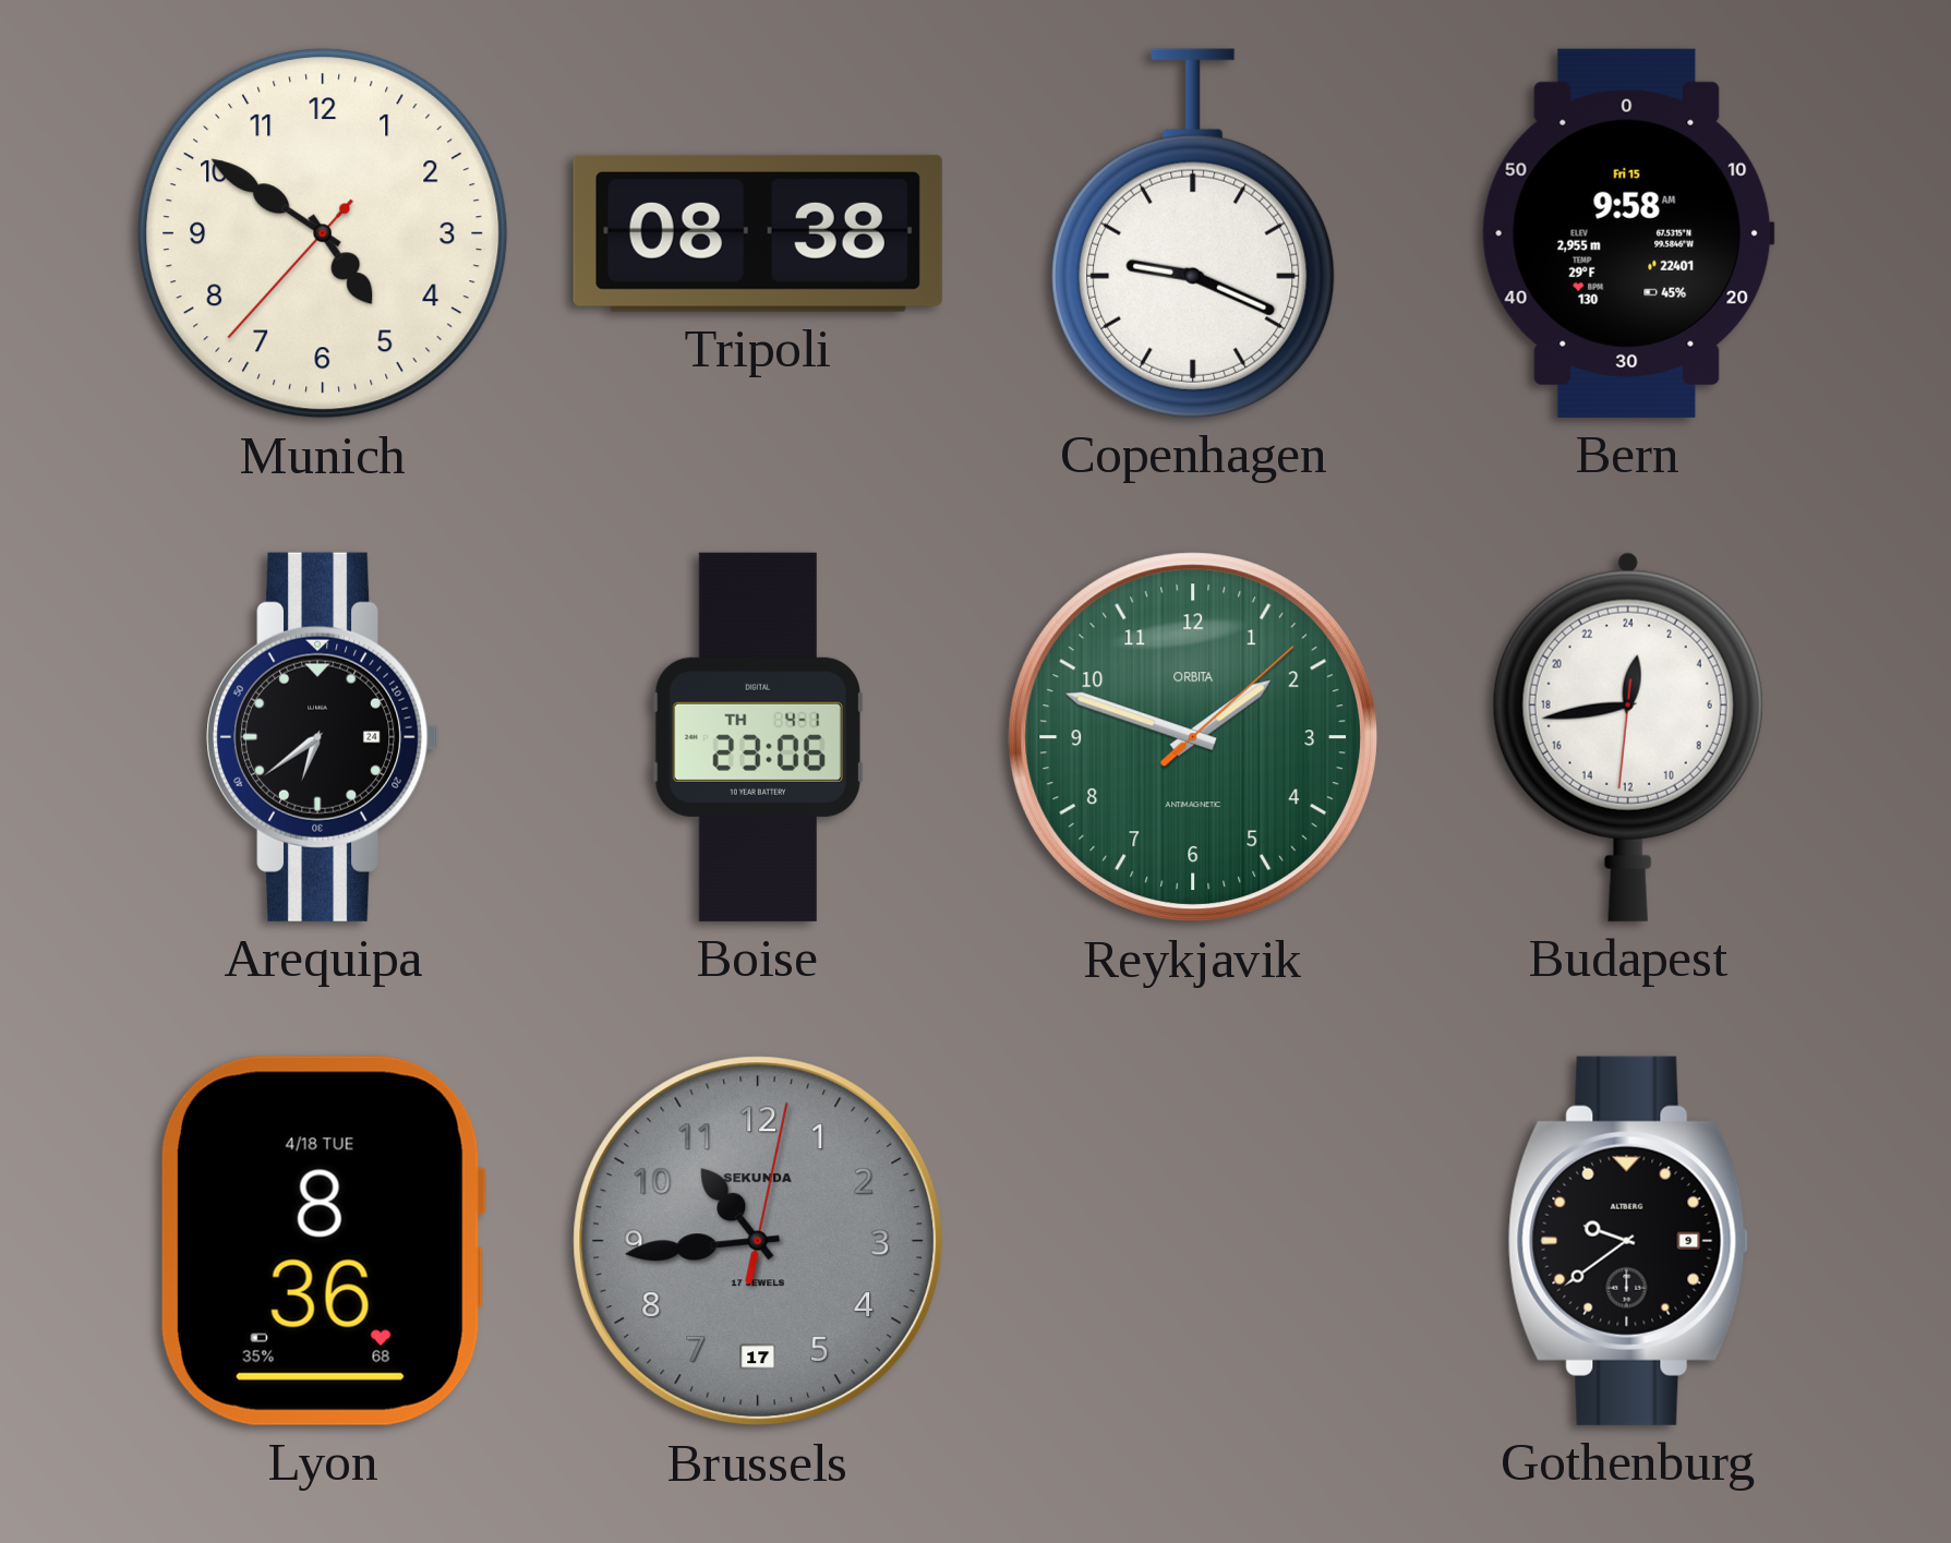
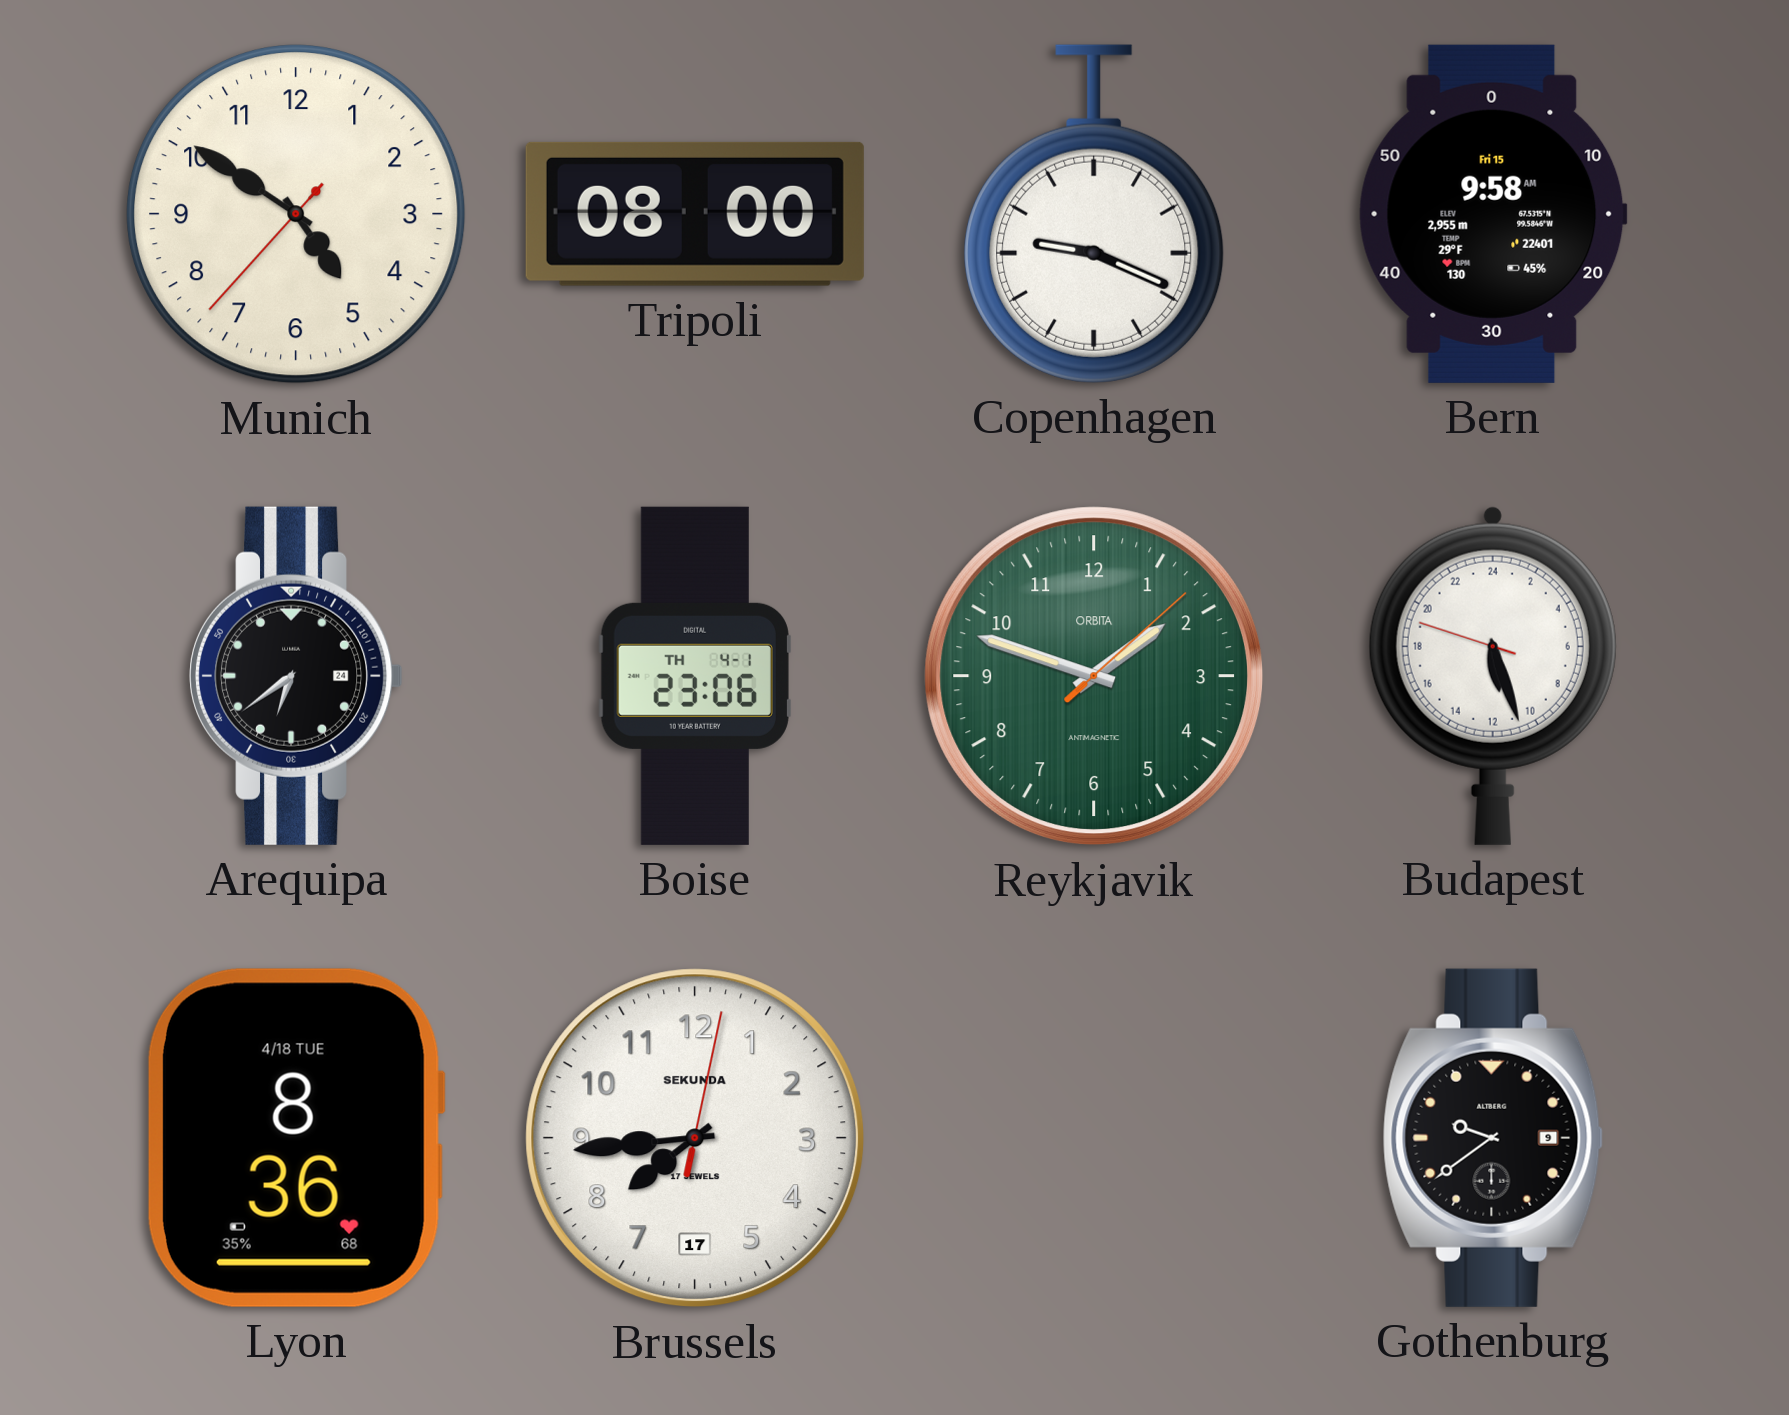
Tripoli: 08:38 -> 08:00 (695, 214)
Budapest: 0:43 -> 11:26 (1493, 676)
Brussels: 10:44 -> 7:44 (695, 1138)
Brussels dial: grey -> white (695, 1138)
